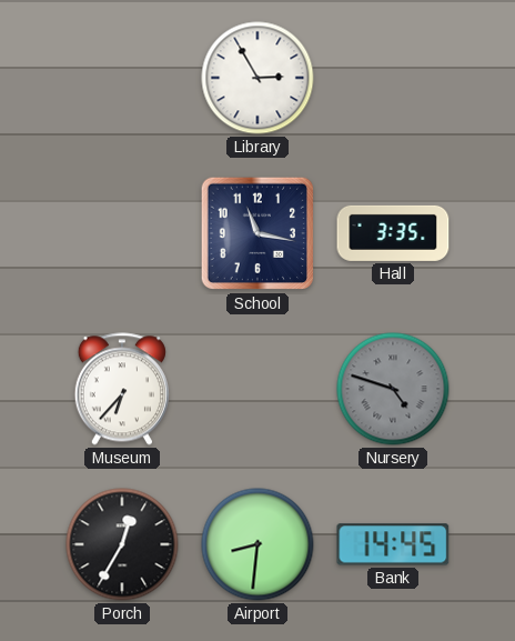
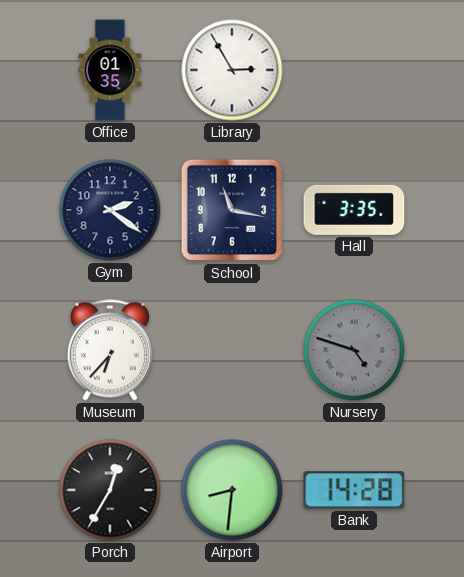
Office: none -> 01:35 (110, 70)
Gym: none -> 2:21 (110, 210)
Bank: 14:45 -> 14:28 (354, 490)
